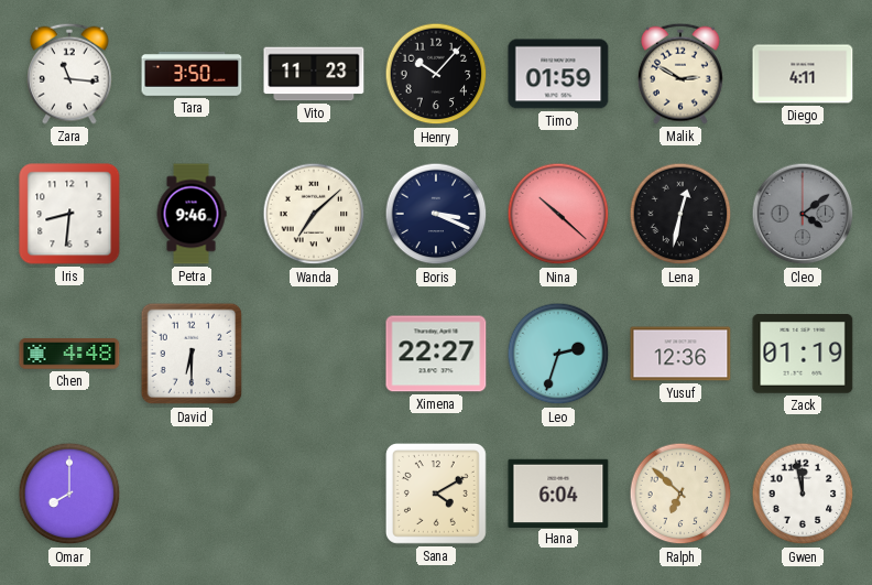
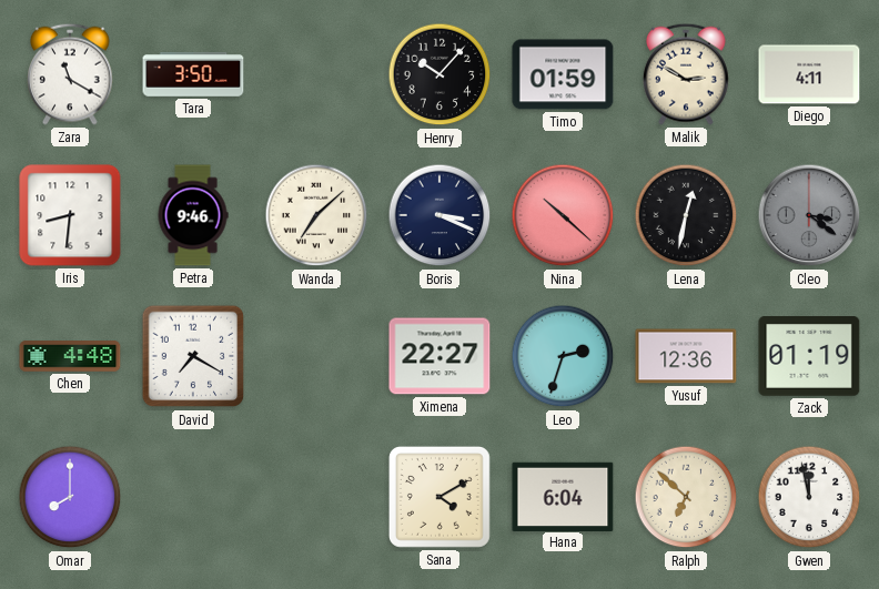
Zara: 11:16 -> 11:20 (71, 74)
Vito: 11:23 -> none (314, 74)
Cleo: 4:09 -> 3:21 (809, 215)
David: 6:30 -> 7:20 (193, 356)
